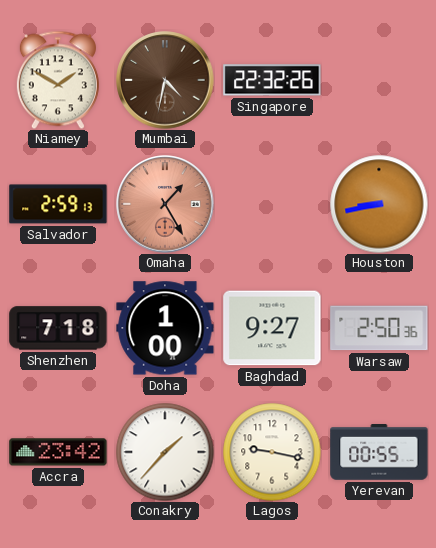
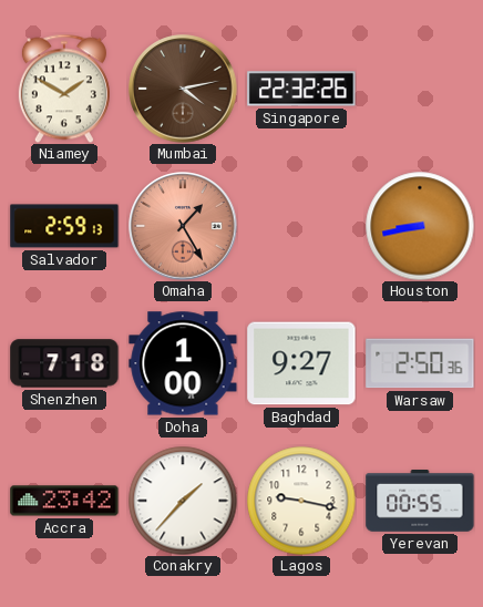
Mumbai: 4:32 -> 4:13 (183, 89)
